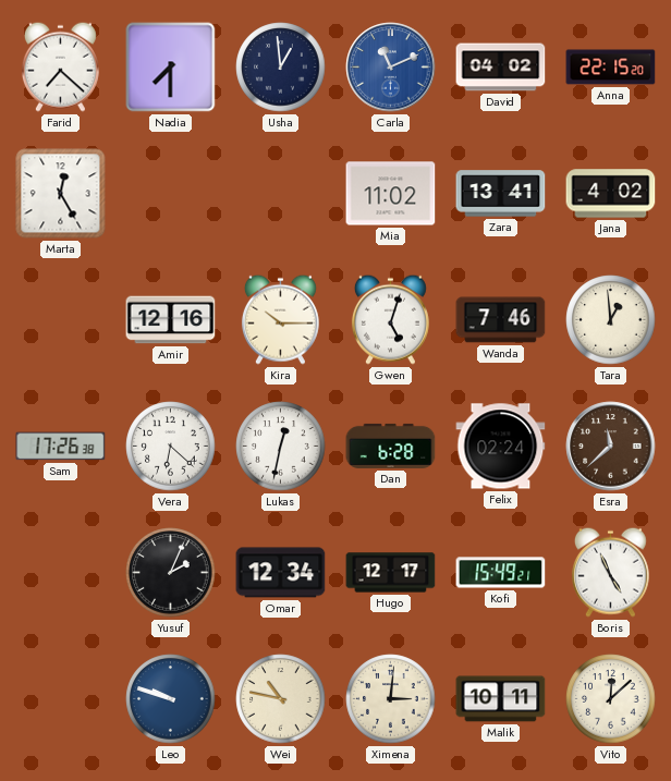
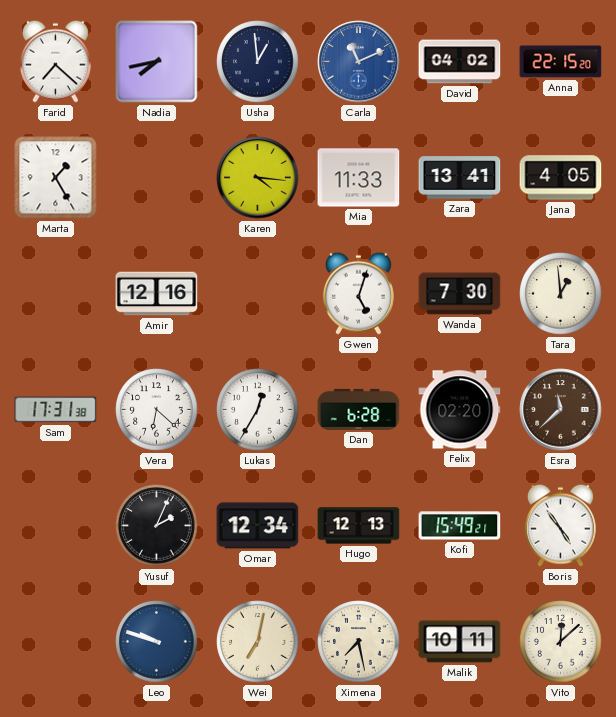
Nadia: 7:30 -> 7:43 (157, 62)
Marta: 12:25 -> 1:25 (56, 178)
Karen: none -> 4:16 (258, 178)
Mia: 11:02 -> 11:33 (359, 178)
Jana: 4:02 -> 4:05 (561, 178)
Kira: 10:15 -> none (280, 319)
Wanda: 7:46 -> 7:30 (460, 294)
Sam: 17:26 -> 17:31 (56, 410)
Lukas: 12:32 -> 12:35 (258, 410)
Felix: 02:24 -> 02:20 (460, 410)
Hugo: 12:17 -> 12:13 (359, 526)
Boris: 4:56 -> 4:54 (560, 525)
Wei: 10:47 -> 7:02 (258, 642)
Ximena: 3:01 -> 7:28 (359, 642)
